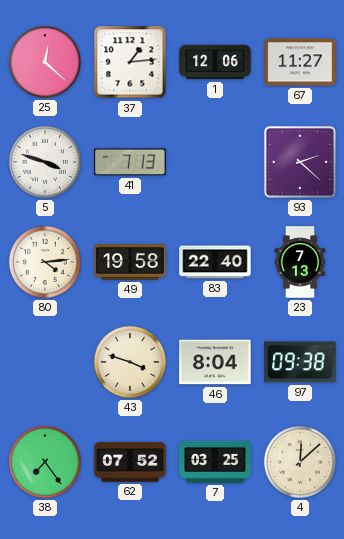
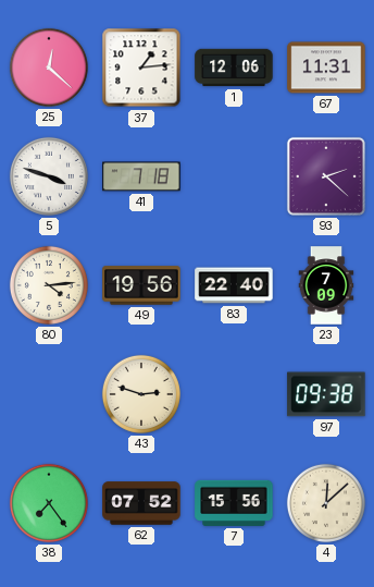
67: 11:27 -> 11:31 (326, 68)
41: 7:13 -> 7:18 (141, 176)
49: 19:58 -> 19:56 (141, 285)
23: 7:13 -> 7:09 (326, 285)
43: 3:48 -> 2:48 (141, 394)
46: 8:04 -> none (215, 362)
7: 03:25 -> 15:56 (234, 503)
